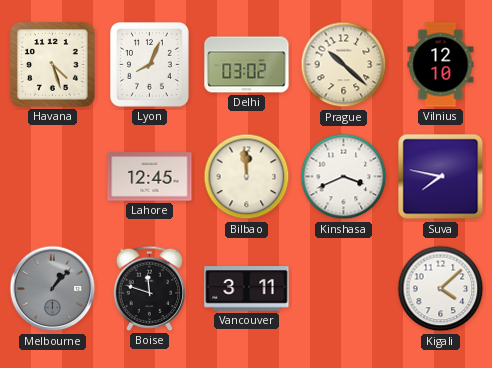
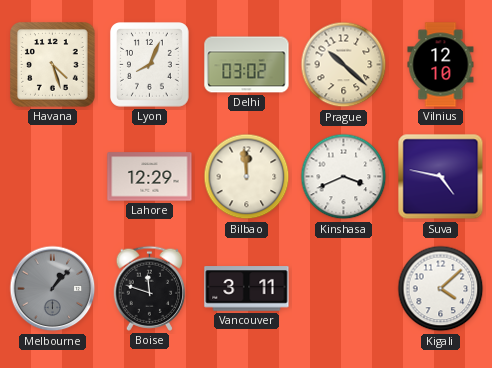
Lahore: 12:45 -> 12:29 (150, 177)
Suva: 7:47 -> 4:47 (441, 177)
